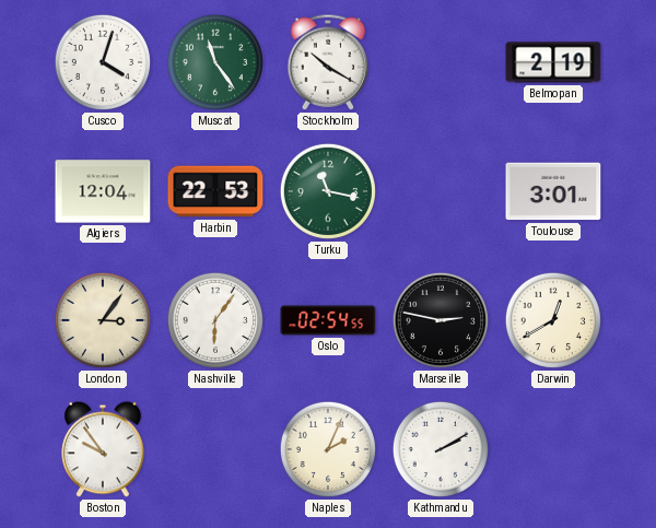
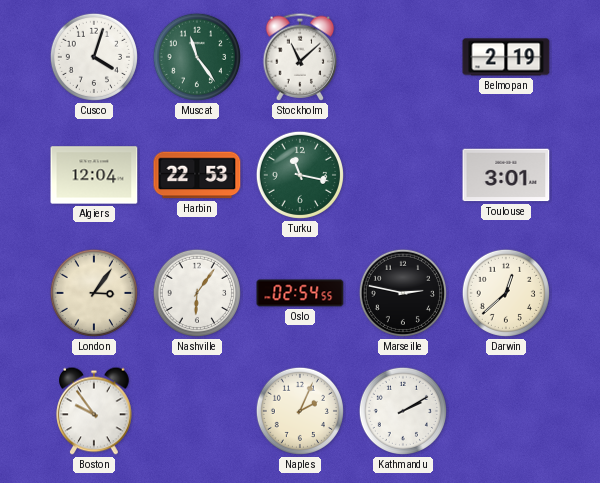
Stockholm: 10:20 -> 11:08 (300, 57)
Darwin: 12:40 -> 12:38 (506, 293)
